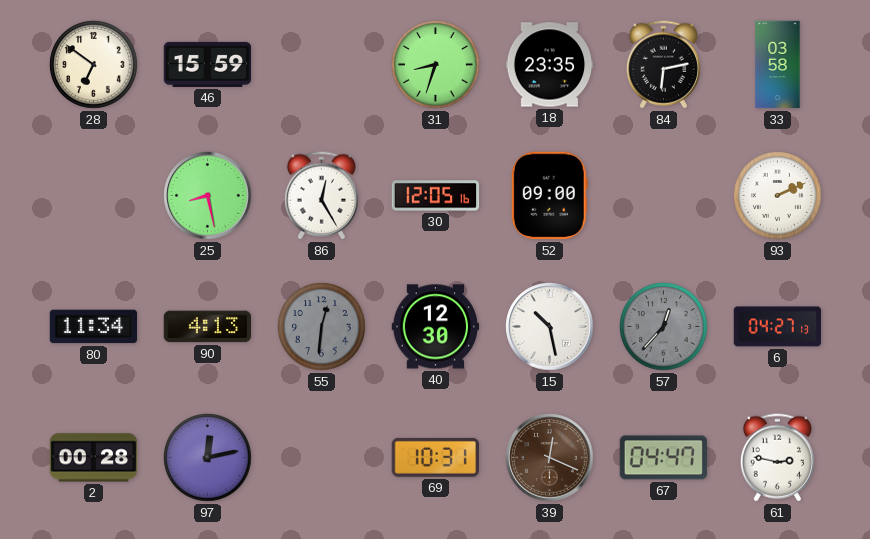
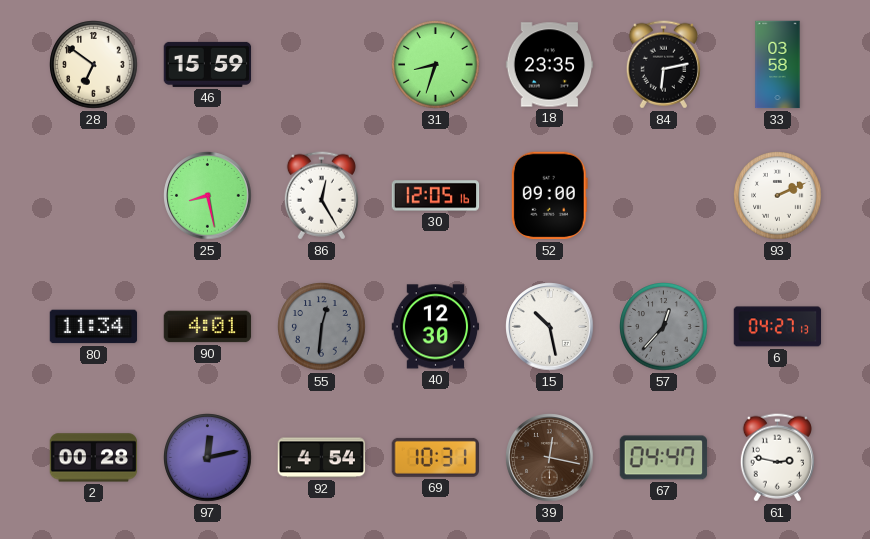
90: 4:13 -> 4:01 (208, 327)
92: none -> 4:54 (322, 458)
39: 12:19 -> 12:17 (550, 458)
